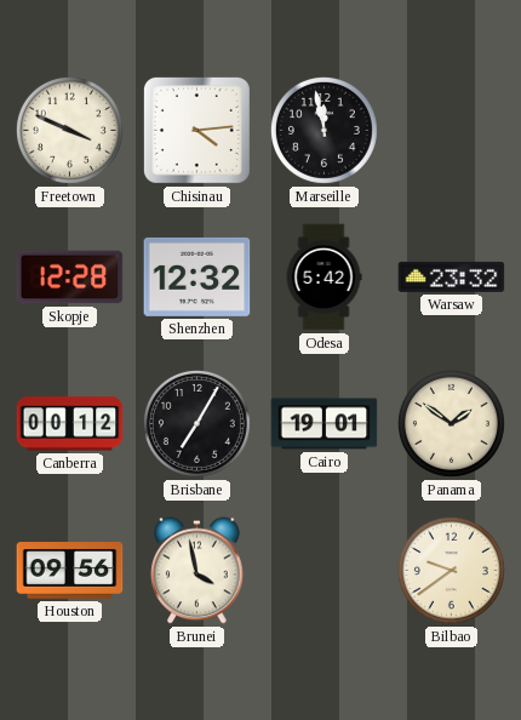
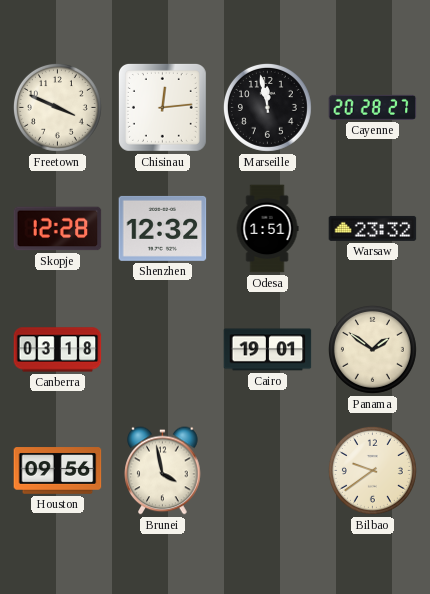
Chisinau: 4:14 -> 12:14 (162, 107)
Cayenne: none -> 20:28 (373, 107)
Odesa: 5:42 -> 1:51 (267, 229)
Canberra: 00:12 -> 03:18 (58, 350)
Brisbane: 7:05 -> none (196, 423)
